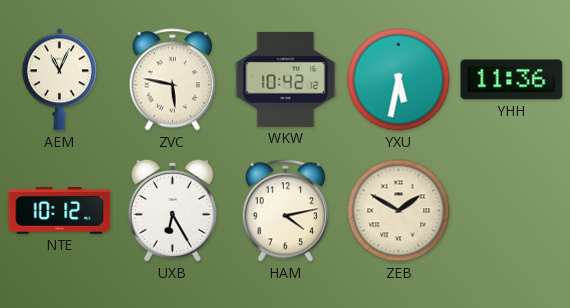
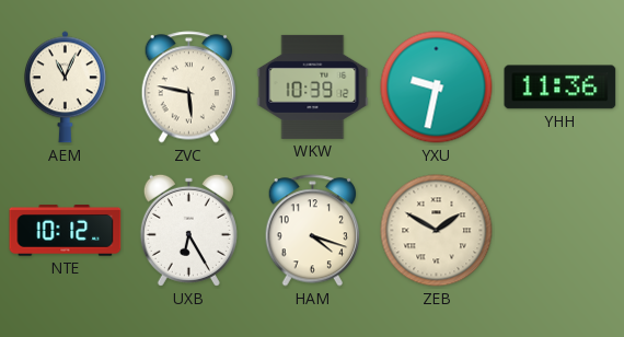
WKW: 10:42 -> 10:39 (313, 86)
YXU: 5:32 -> 9:32 (437, 88)
HAM: 4:13 -> 4:18 (313, 231)
